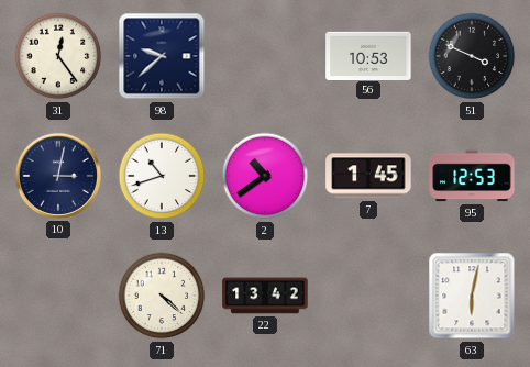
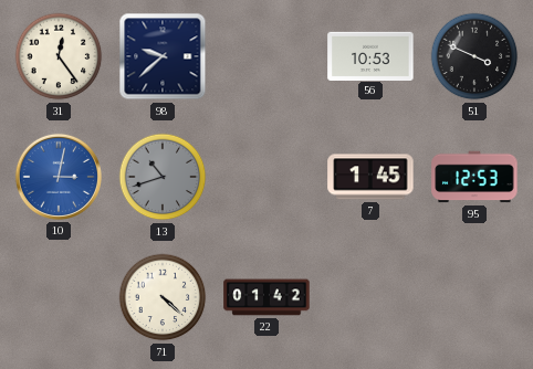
10 dial: navy -> blue (59, 177)
13 dial: white -> grey (163, 177)
2: 10:39 -> none (265, 176)
22: 13:42 -> 01:42 (266, 297)
63: 6:02 -> none (472, 296)
